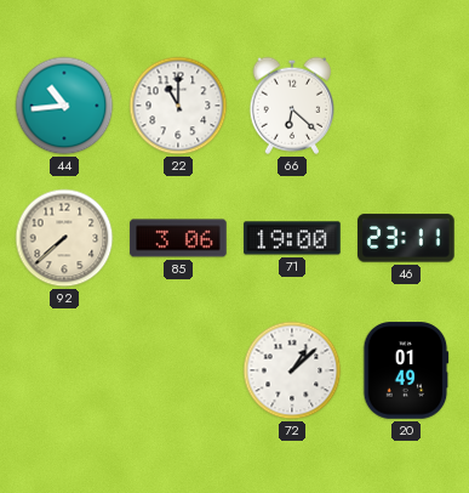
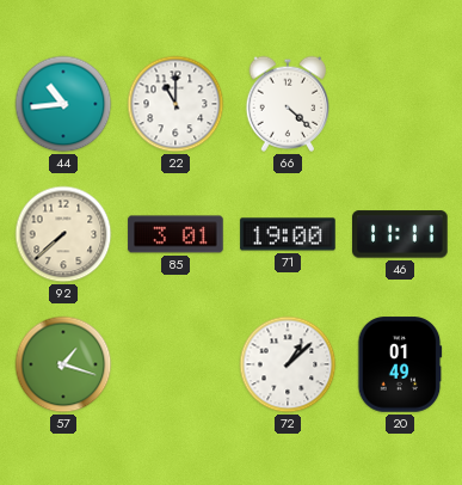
66: 6:22 -> 4:22 (288, 104)
85: 3:06 -> 3:01 (175, 234)
46: 23:11 -> 11:11 (401, 234)
57: none -> 1:18 (63, 364)
